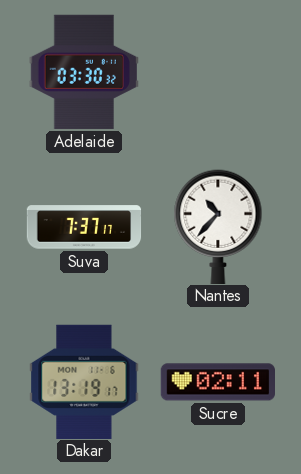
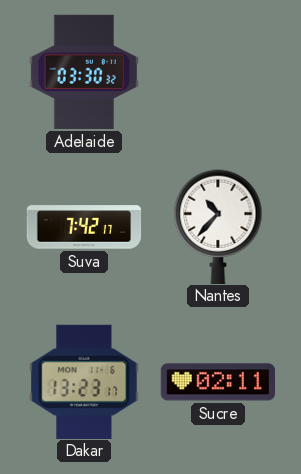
Suva: 7:37 -> 7:42 (84, 227)
Dakar: 13:19 -> 13:23 (84, 381)
